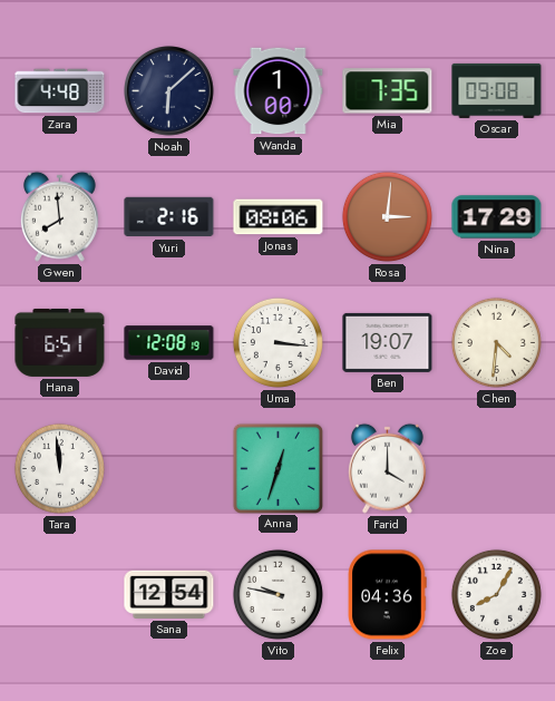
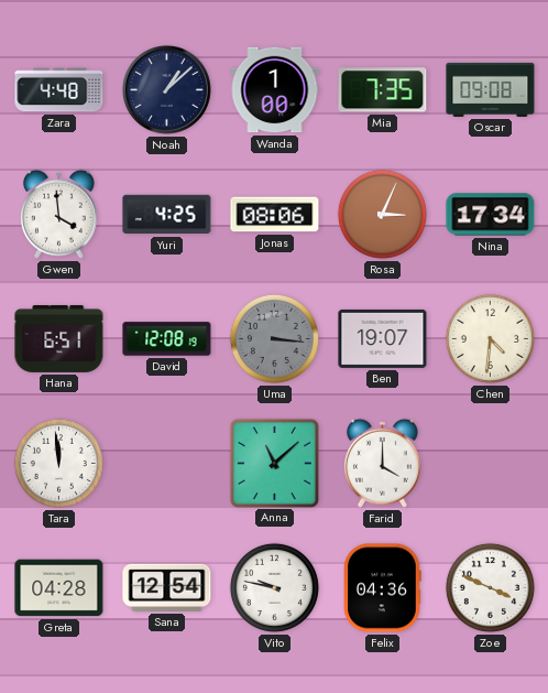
Noah: 6:08 -> 1:08 (167, 90)
Gwen: 7:59 -> 3:59 (58, 214)
Yuri: 2:16 -> 4:25 (167, 215)
Rosa: 3:01 -> 3:04 (382, 214)
Nina: 17:29 -> 17:34 (491, 215)
Uma dial: white -> grey (274, 338)
Anna: 12:33 -> 11:08 (274, 463)
Greta: none -> 04:28 (59, 588)
Zoe: 8:05 -> 3:49 (490, 587)
